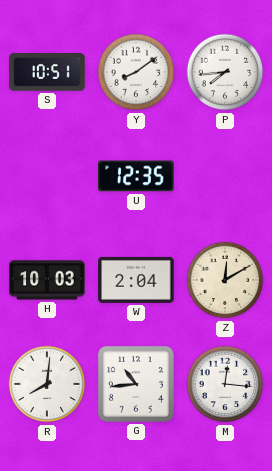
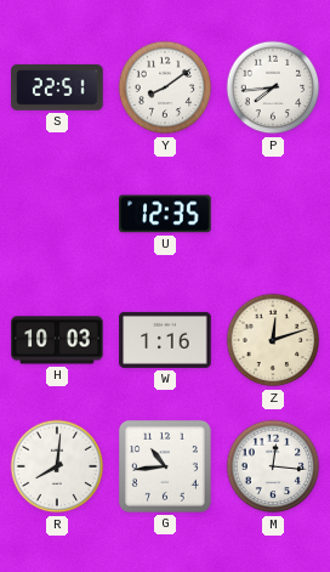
S: 10:51 -> 22:51 (57, 87)
W: 2:04 -> 1:16 (165, 340)
Z: 12:10 -> 12:12 (273, 340)
